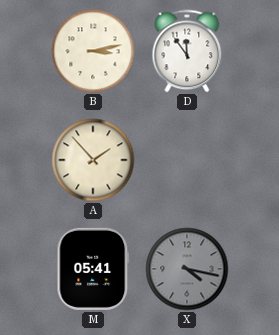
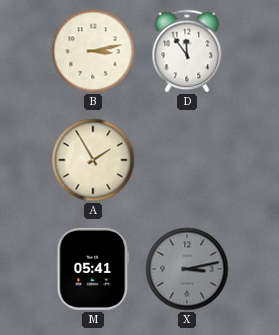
A: 1:53 -> 1:55 (93, 160)
X: 4:17 -> 3:13 (187, 269)
